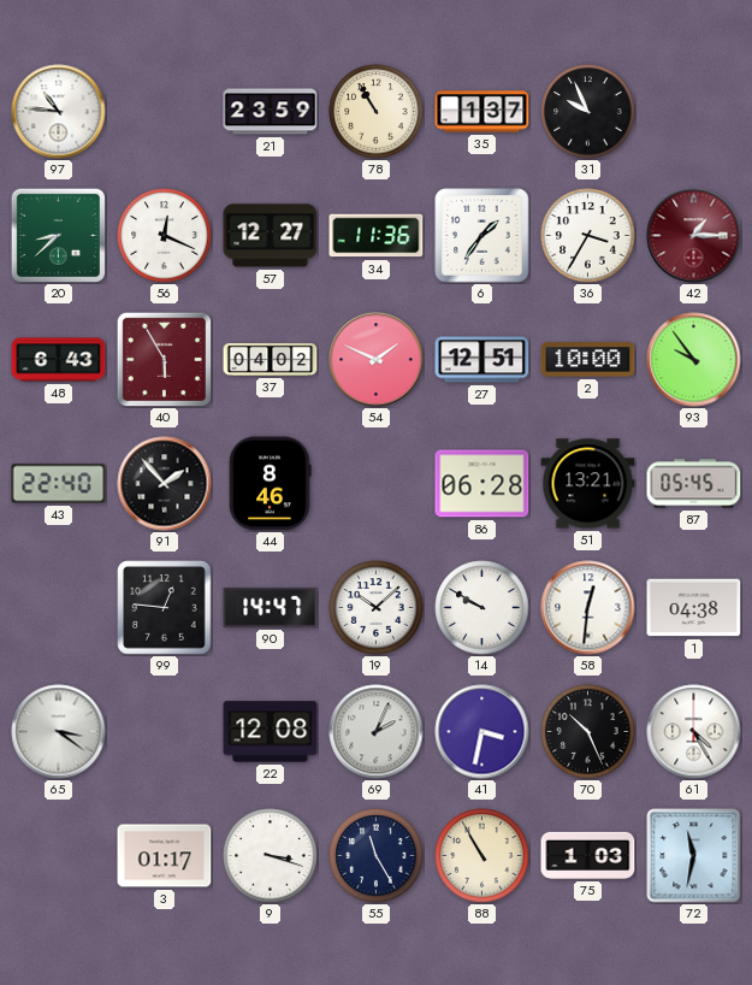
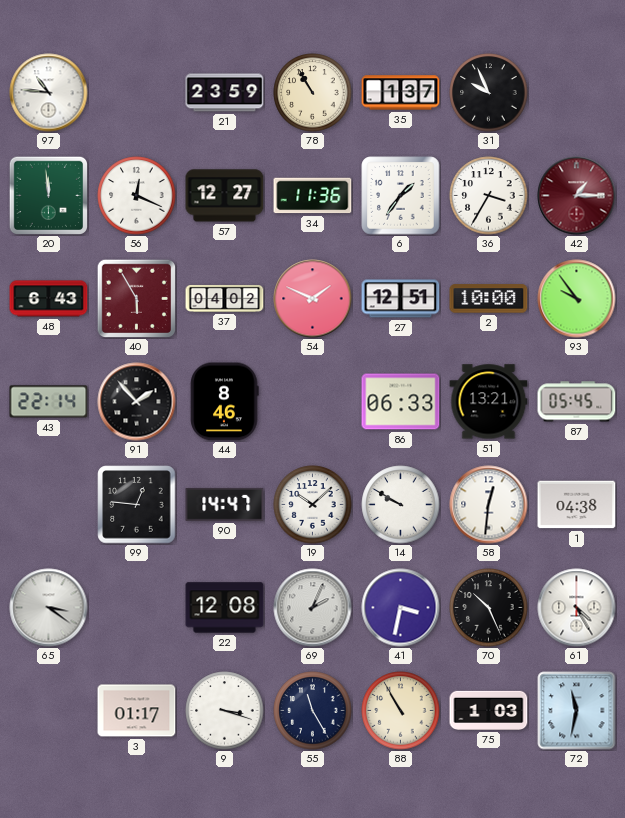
20: 8:38 -> 11:59 (48, 195)
43: 22:40 -> 22:14 (49, 402)
86: 06:28 -> 06:33 (401, 402)
